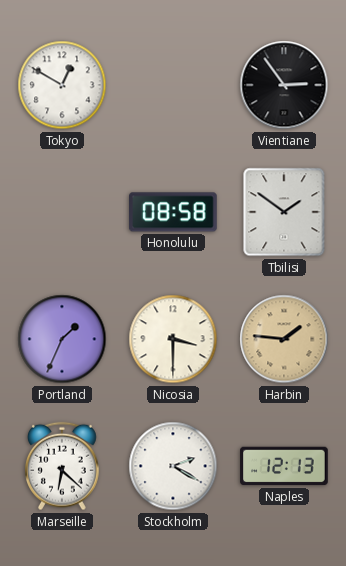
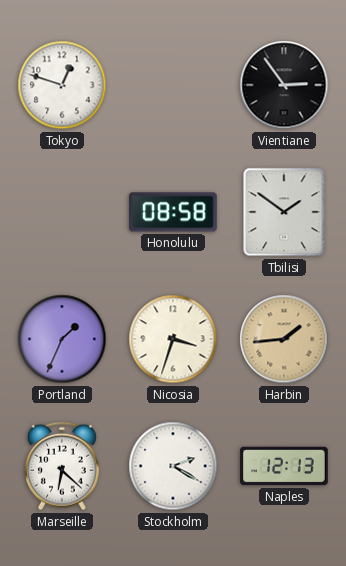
Tokyo: 12:50 -> 12:48 (62, 85)
Nicosia: 3:30 -> 3:33 (173, 339)
Harbin: 1:46 -> 1:44 (284, 339)
